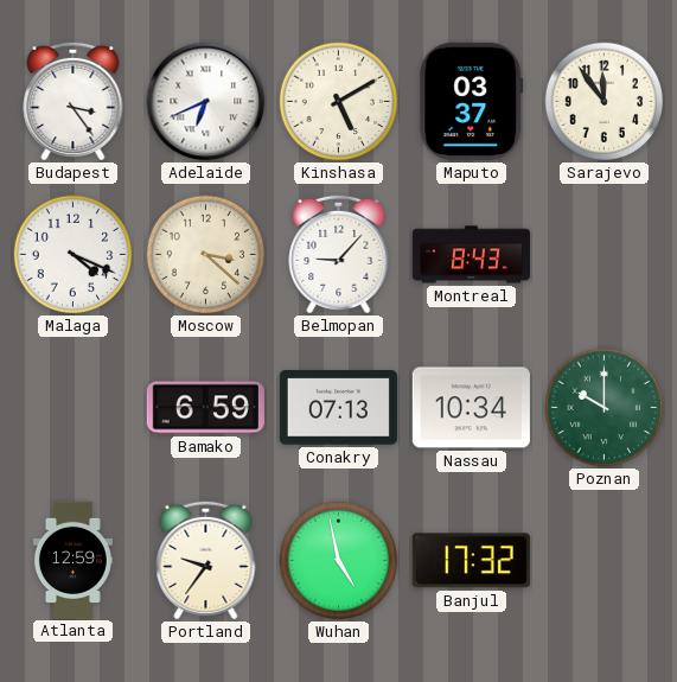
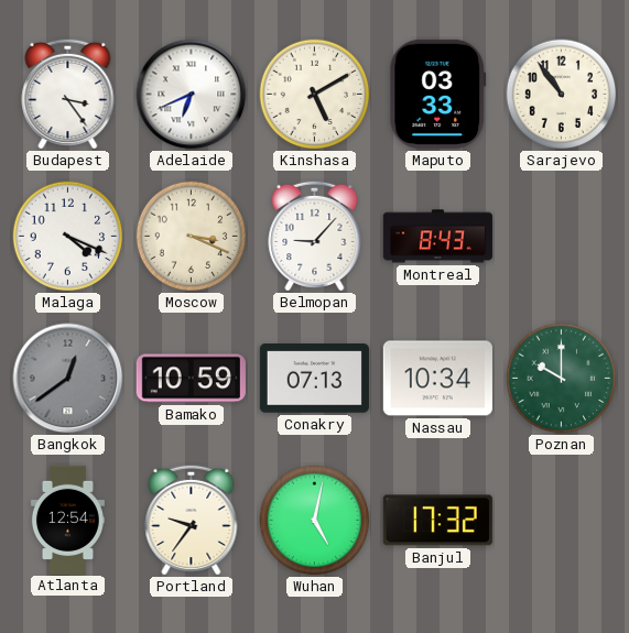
Maputo: 03:37 -> 03:33 (438, 94)
Sarajevo: 11:54 -> 10:54 (562, 95)
Moscow: 3:22 -> 3:19 (192, 237)
Bangkok: none -> 12:39 (68, 379)
Bamako: 6:59 -> 10:59 (191, 379)
Atlanta: 12:59 -> 12:54 (67, 520)
Wuhan: 4:58 -> 5:02 (315, 521)
